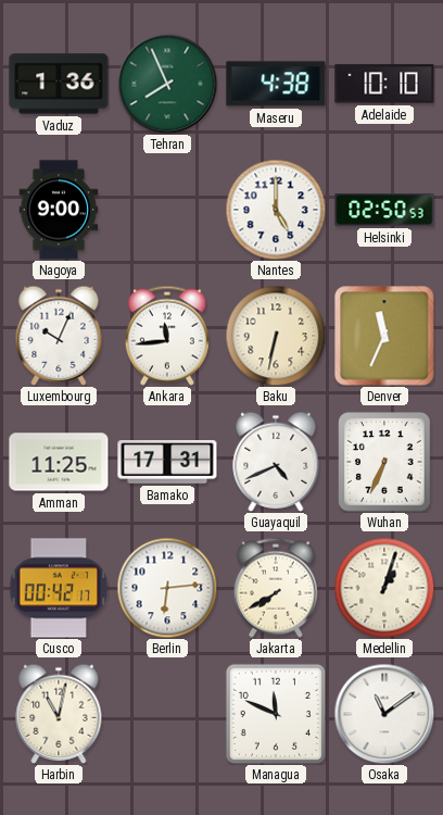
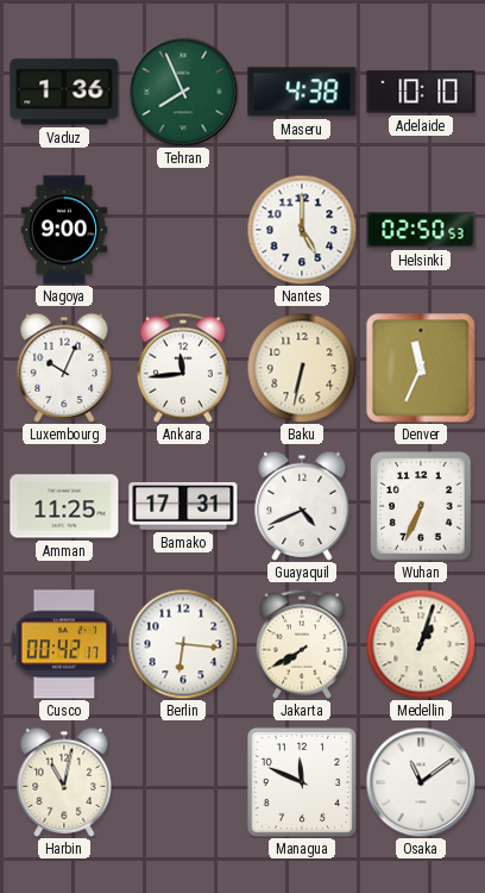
Berlin: 6:14 -> 6:16 (183, 644)
